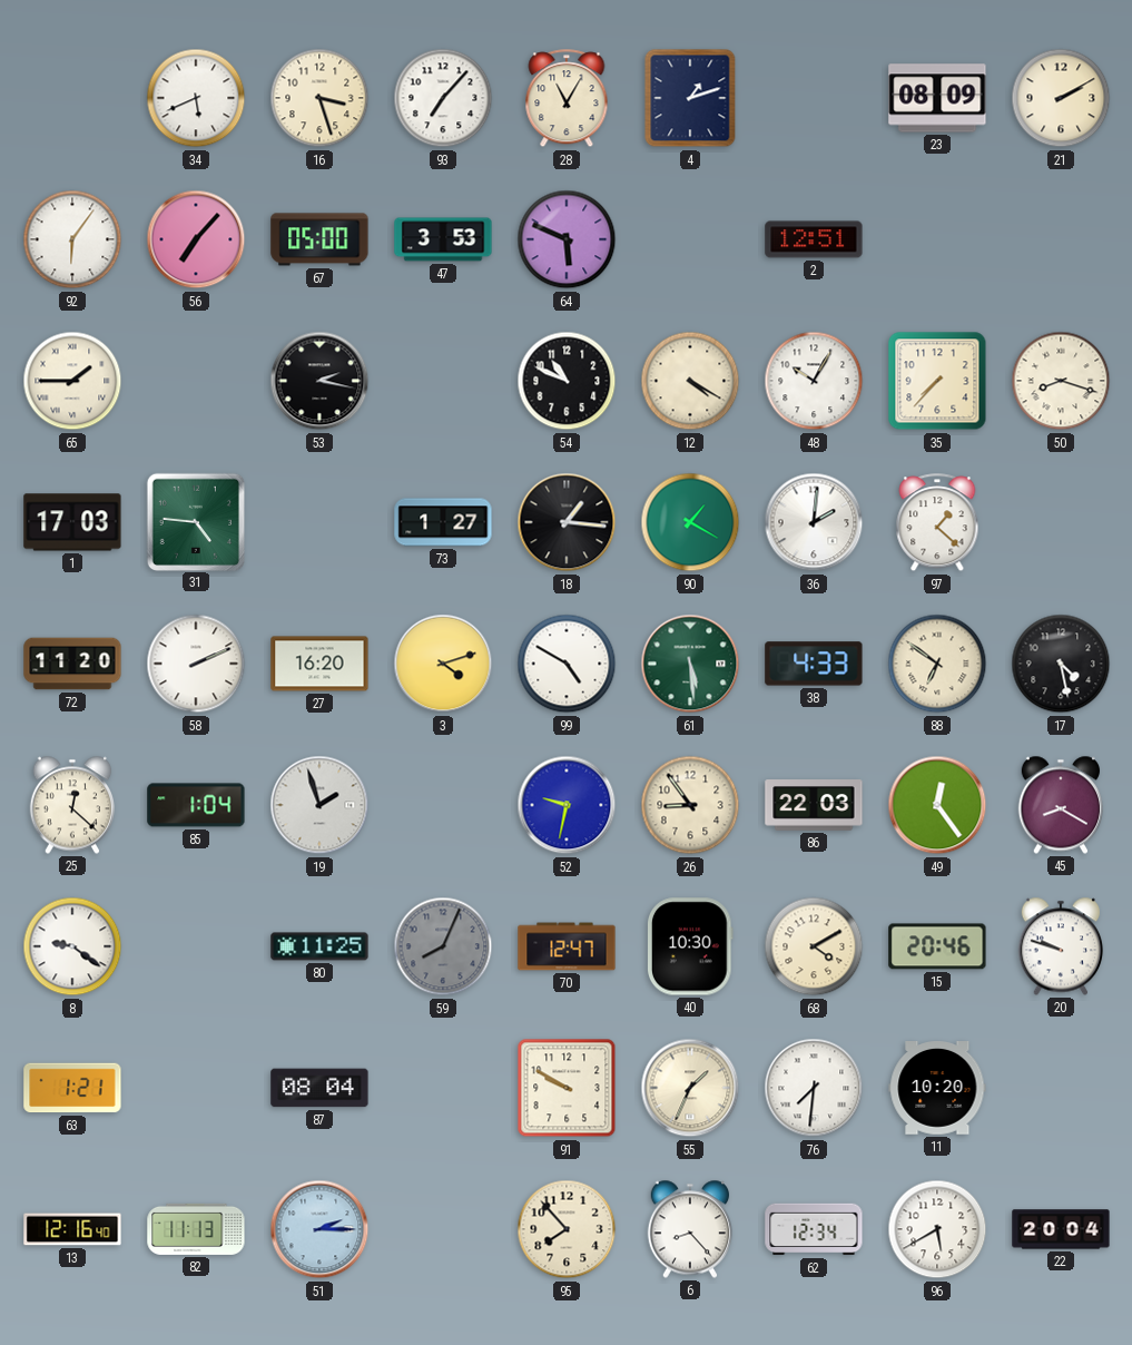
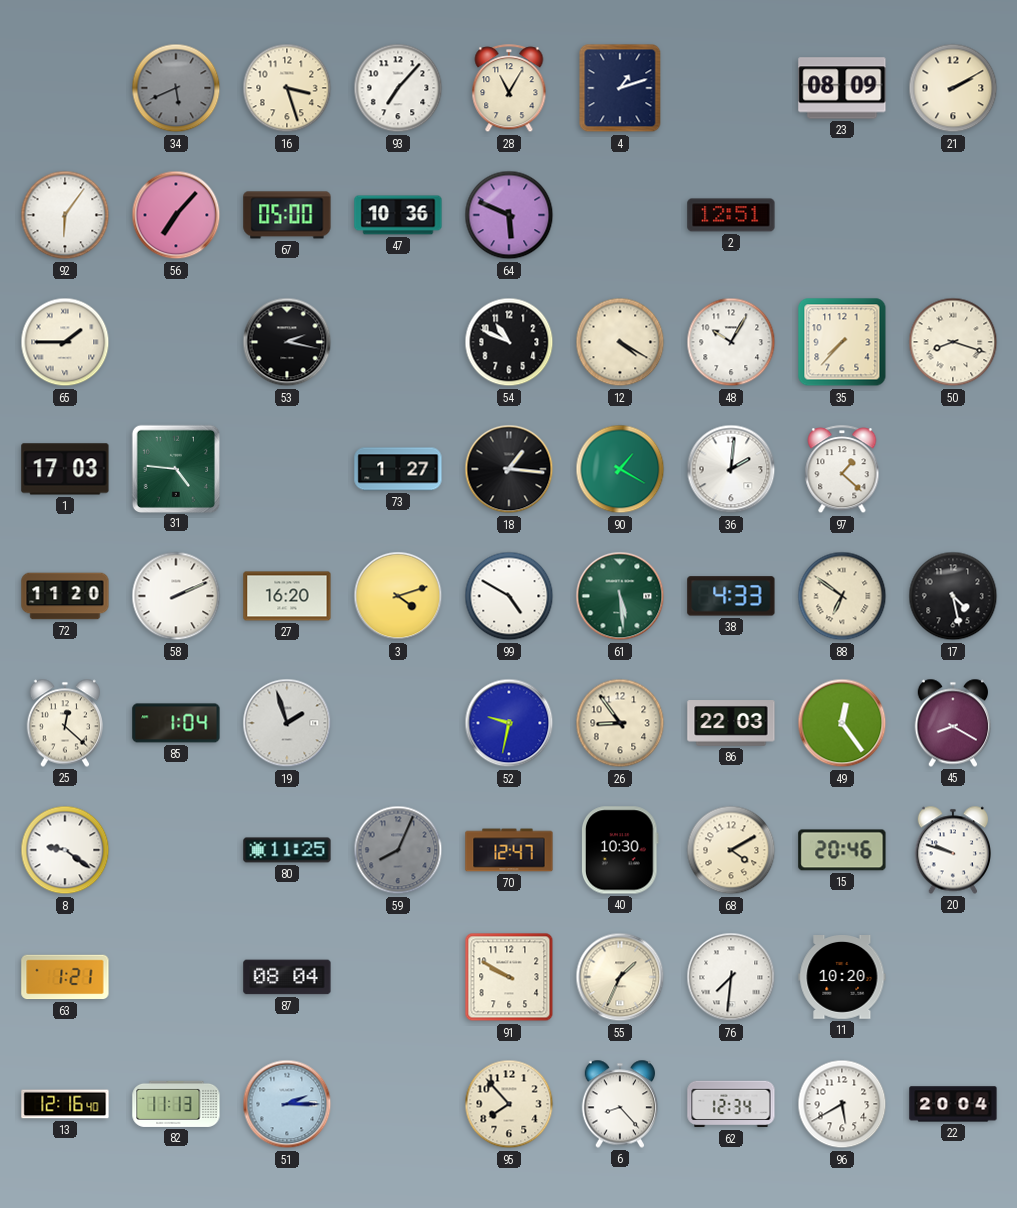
34 dial: white -> grey (176, 88)
47: 3:53 -> 10:36 (398, 215)
